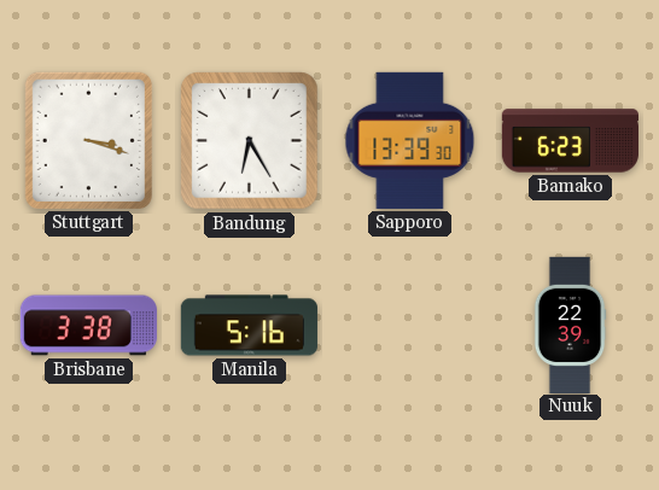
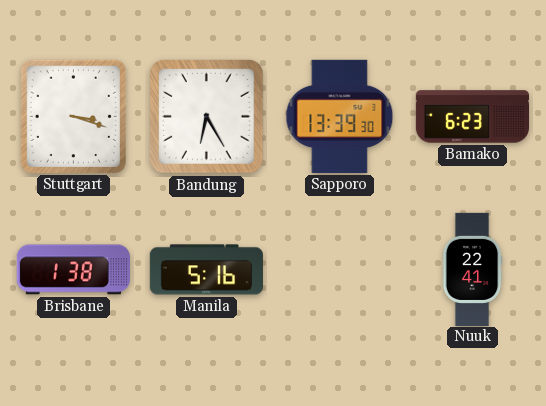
Brisbane: 3:38 -> 1:38 (73, 270)
Nuuk: 22:39 -> 22:41 (472, 269)
